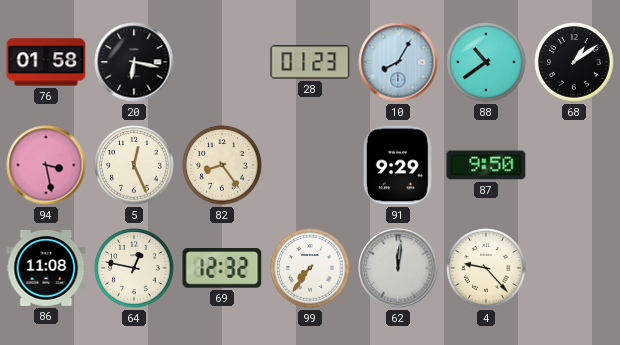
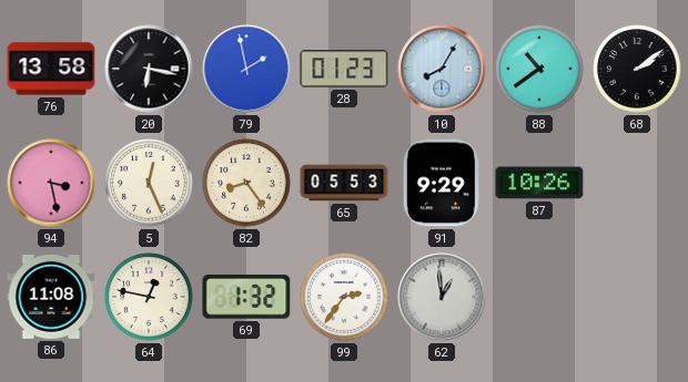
76: 01:58 -> 13:58 (51, 69)
79: none -> 1:58 (246, 69)
68: 1:09 -> 2:09 (637, 69)
65: none -> 05:53 (344, 183)
87: 9:50 -> 10:26 (539, 183)
69: 12:32 -> 1:32 (246, 297)
99: 7:36 -> 2:36 (344, 297)
62: 12:01 -> 12:59 (442, 297)
4: 9:23 -> none (486, 268)
